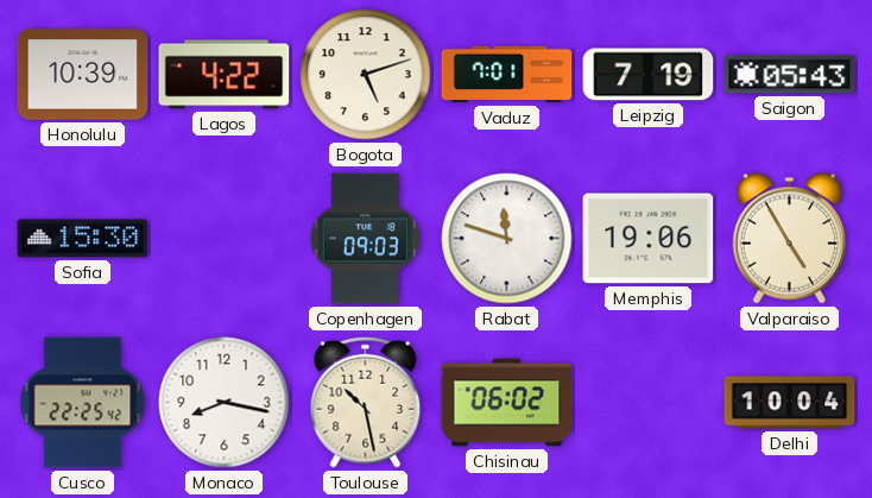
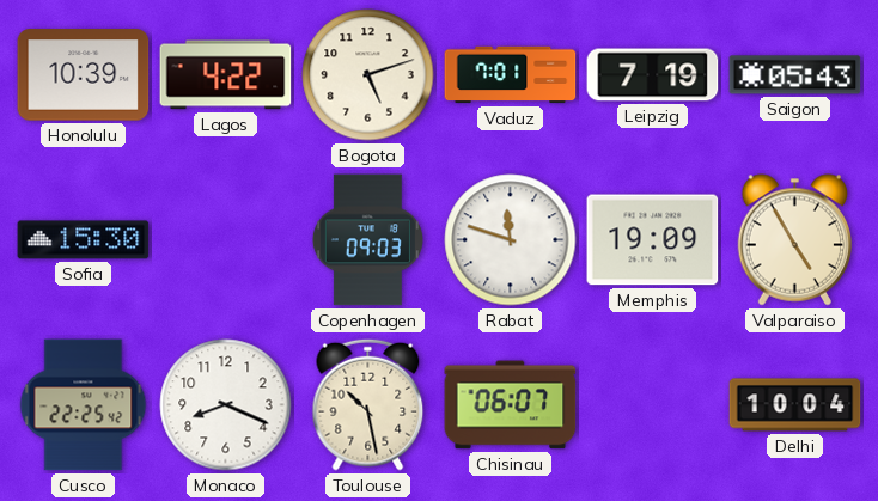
Memphis: 19:06 -> 19:09 (653, 240)
Monaco: 8:17 -> 8:19 (226, 405)
Chisinau: 06:02 -> 06:07 (511, 405)
